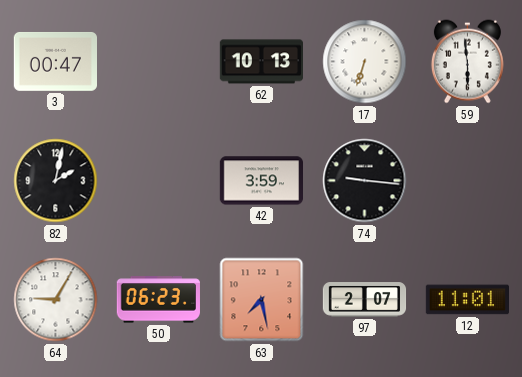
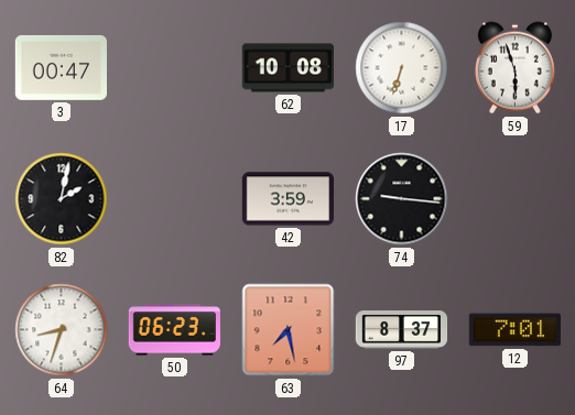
62: 10:13 -> 10:08 (287, 68)
59: 5:59 -> 5:57 (514, 68)
64: 9:05 -> 8:33 (62, 330)
97: 2:07 -> 8:37 (402, 330)
12: 11:01 -> 7:01 (514, 330)
